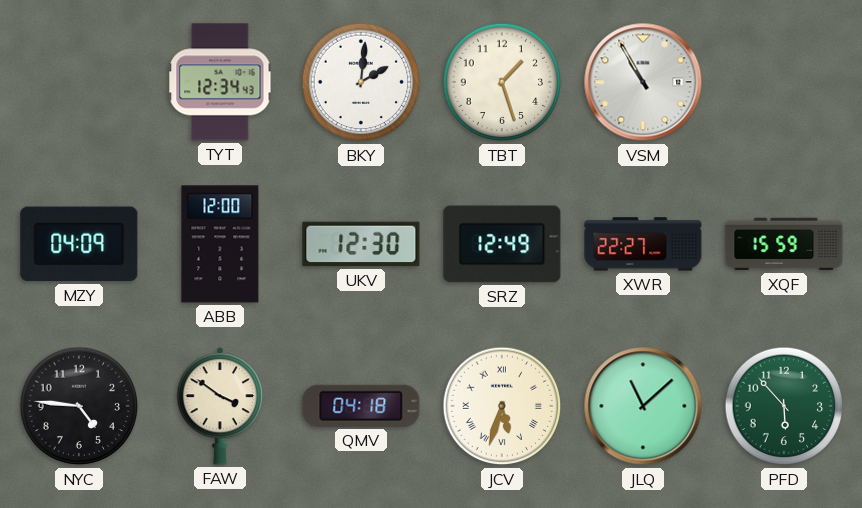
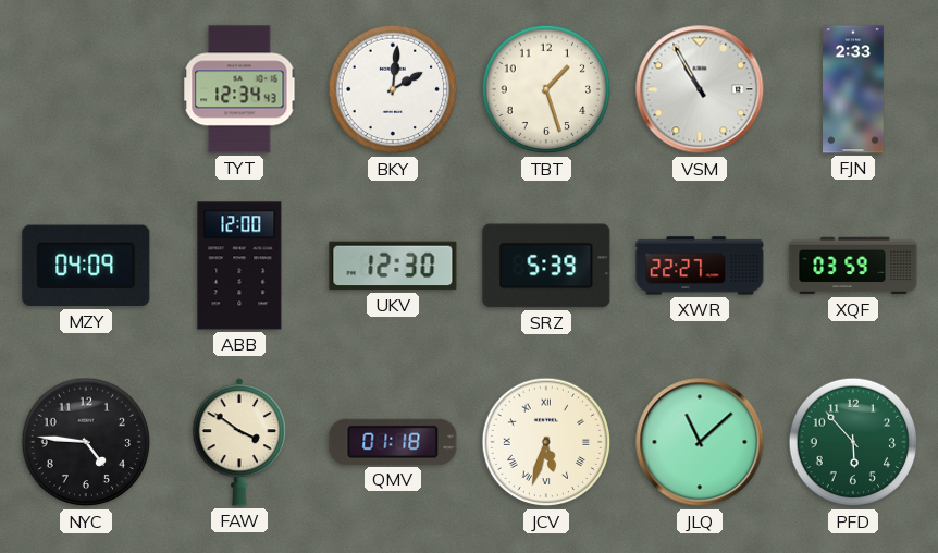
FJN: none -> 2:33 (854, 89)
SRZ: 12:49 -> 5:39 (546, 266)
XQF: 15:59 -> 03:59 (853, 266)
QMV: 04:18 -> 01:18 (393, 442)
